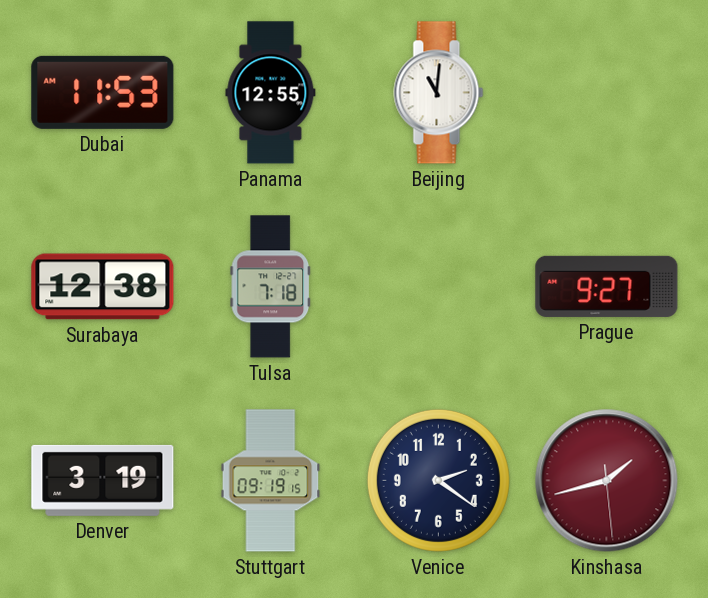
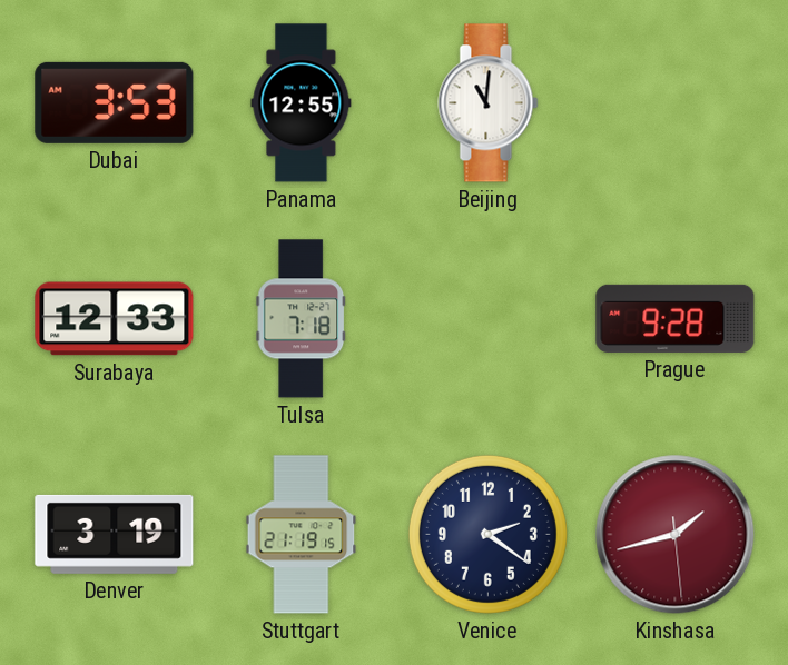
Dubai: 11:53 -> 3:53 (115, 102)
Surabaya: 12:38 -> 12:33 (115, 319)
Prague: 9:27 -> 9:28 (676, 318)
Stuttgart: 09:19 -> 21:19 (302, 535)
